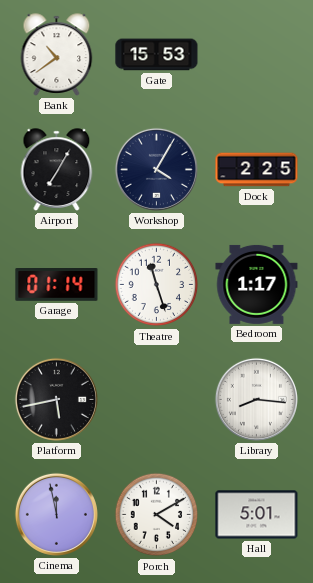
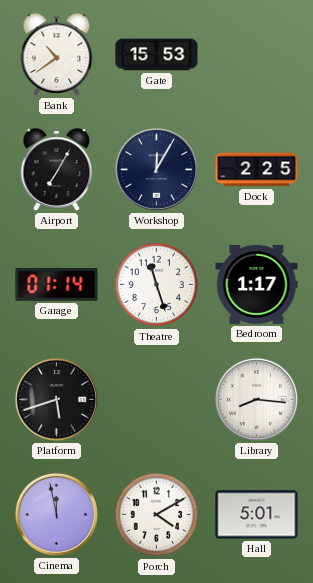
Workshop: 4:05 -> 12:05 (156, 169)
Platform: 5:43 -> 5:42 (56, 399)
